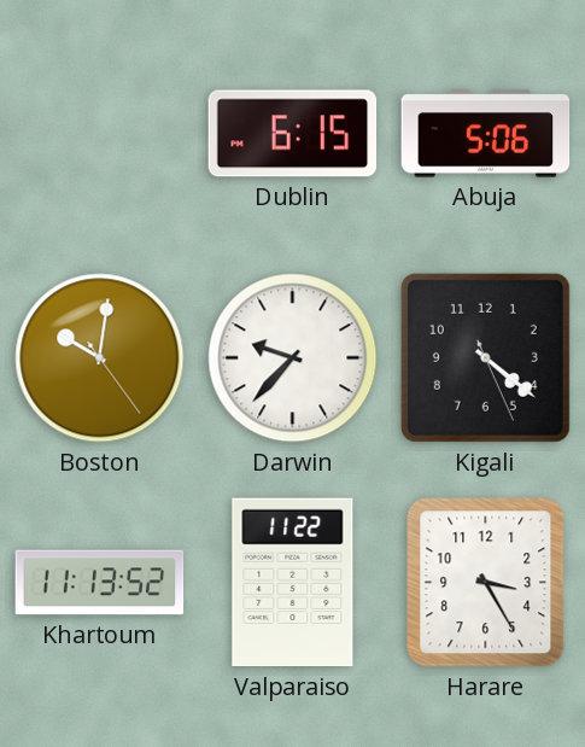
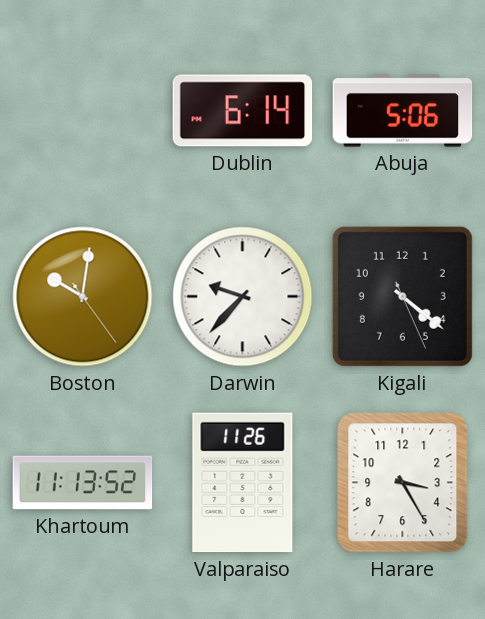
Dublin: 6:15 -> 6:14 (243, 111)
Valparaiso: 11:22 -> 11:26 (243, 483)
